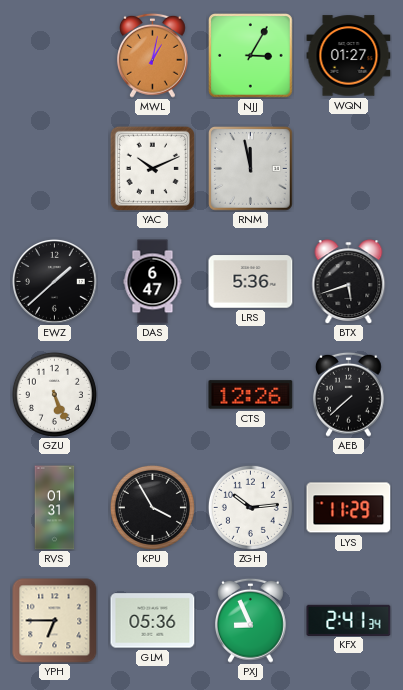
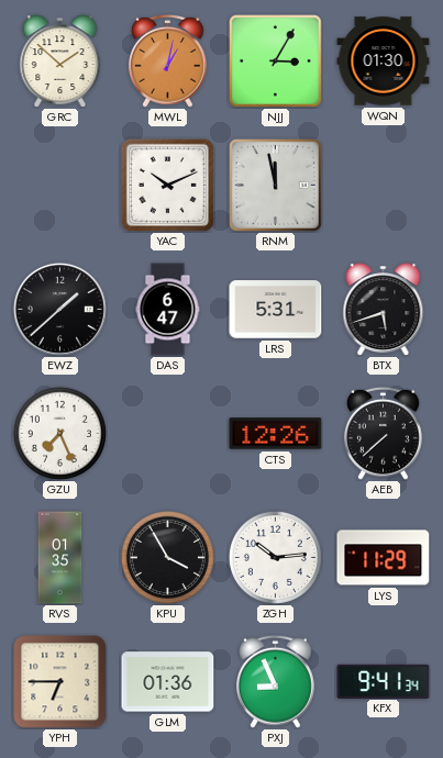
GRC: none -> 1:52 (60, 62)
WQN: 01:27 -> 01:30 (384, 62)
LRS: 5:36 -> 5:31 (276, 310)
GZU: 5:26 -> 7:26 (59, 433)
RVS: 01:31 -> 01:35 (60, 558)
GLM: 05:36 -> 01:36 (168, 682)
KFX: 2:41 -> 9:41 (384, 681)
